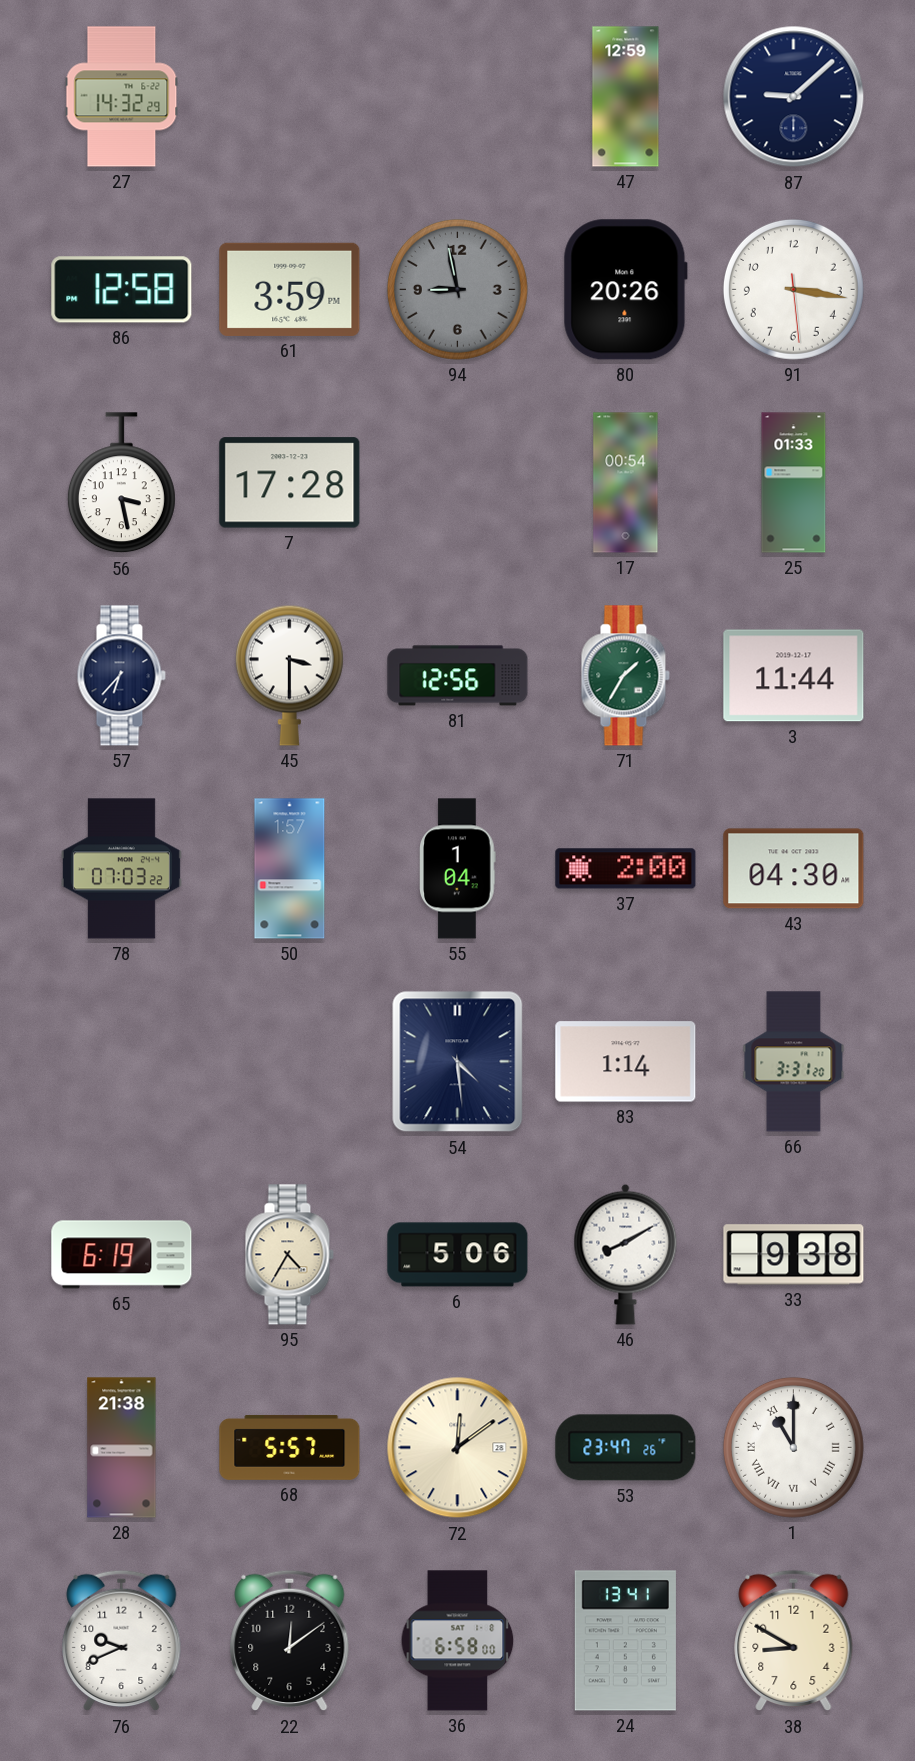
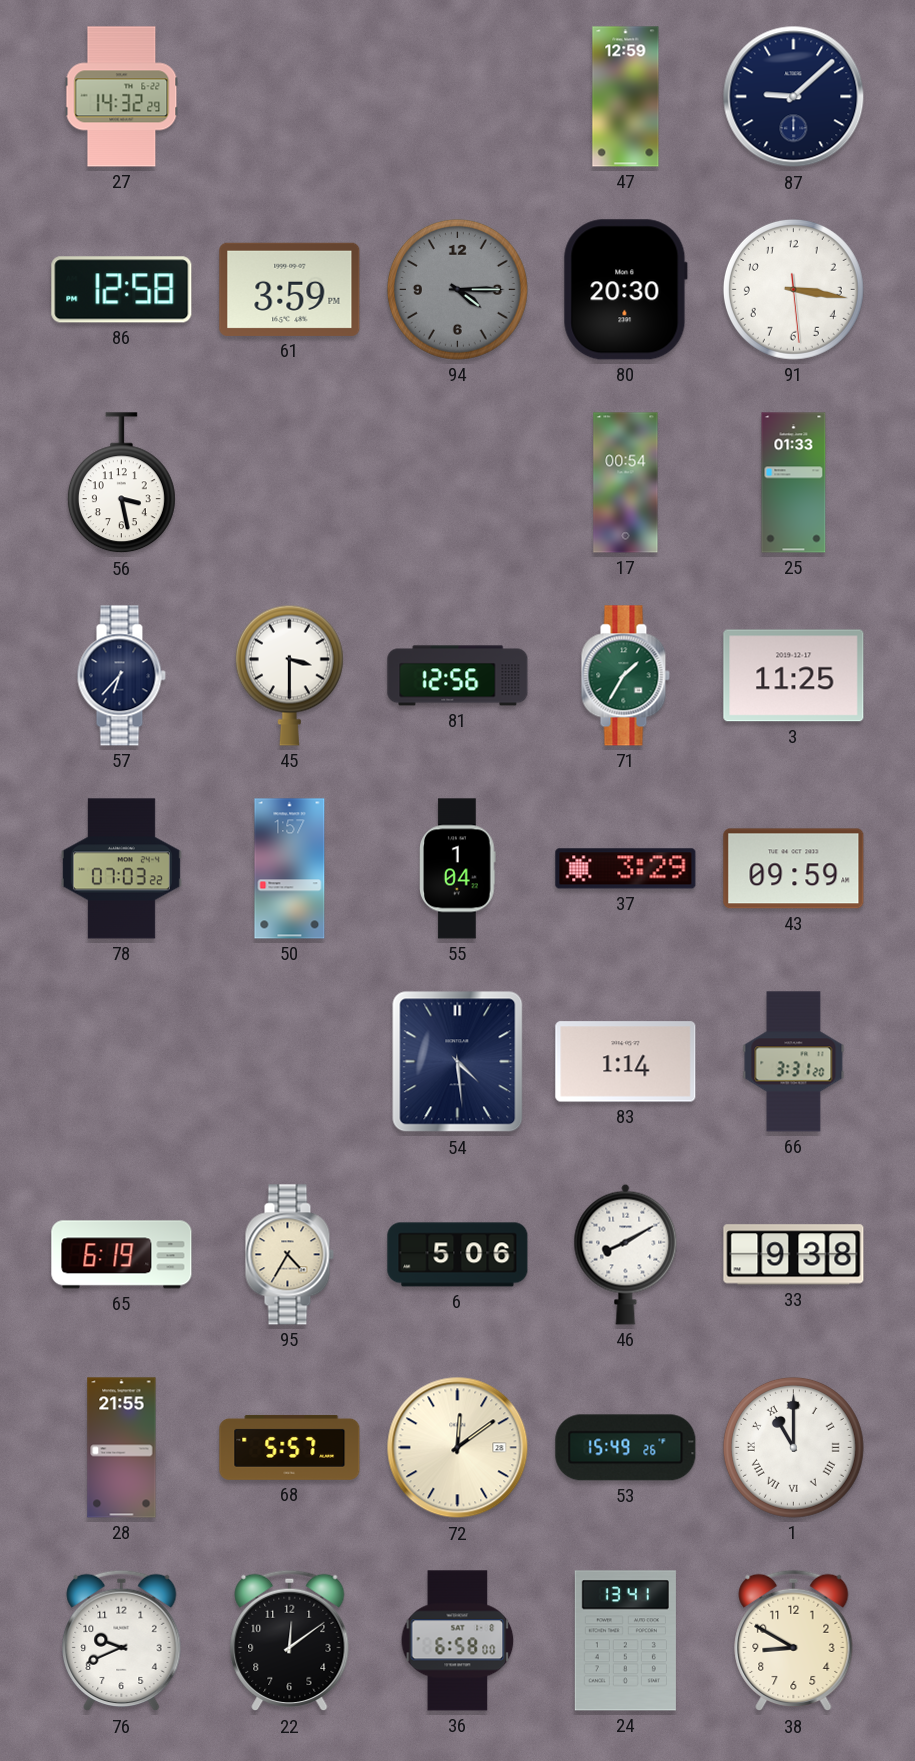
94: 8:58 -> 4:15 (457, 289)
80: 20:26 -> 20:30 (625, 290)
7: 17:28 -> none (290, 483)
3: 11:44 -> 11:25 (794, 676)
37: 2:00 -> 3:29 (626, 869)
43: 04:30 -> 09:59 (794, 869)
28: 21:38 -> 21:55 (122, 1448)
53: 23:47 -> 15:49 (626, 1448)
